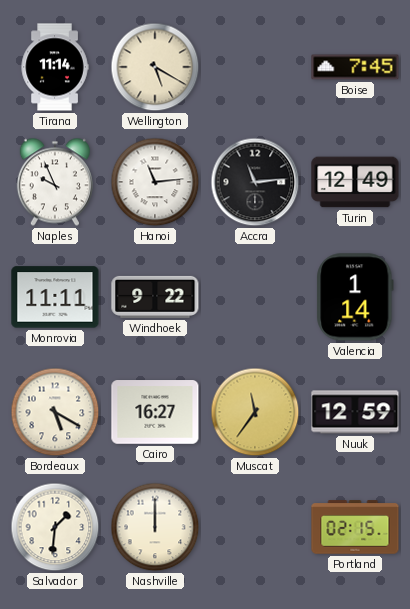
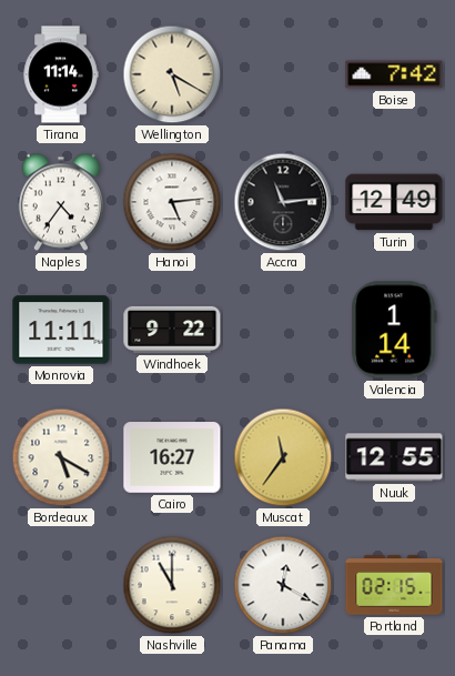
Boise: 7:45 -> 7:42 (394, 74)
Naples: 9:56 -> 4:36 (61, 202)
Hanoi: 11:14 -> 5:14 (172, 202)
Nuuk: 12:59 -> 12:55 (394, 457)
Salvador: 1:31 -> none (55, 527)
Nashville: 12:00 -> 11:00 (172, 585)
Panama: none -> 12:20 (283, 585)
